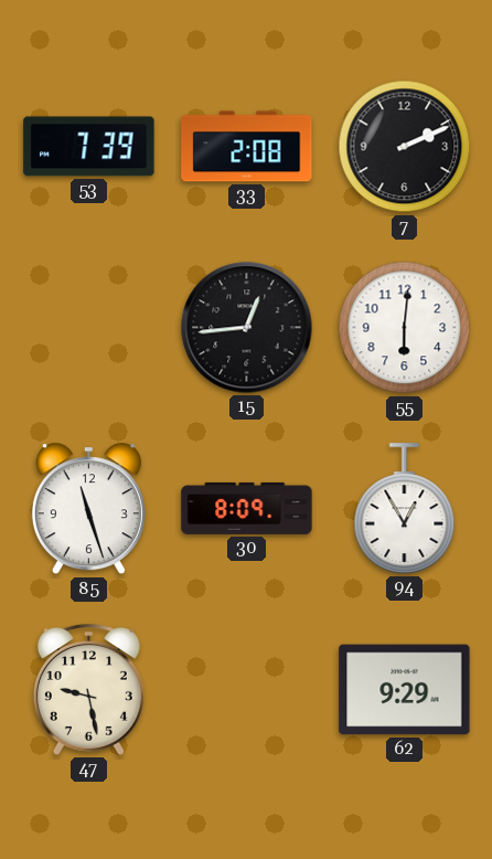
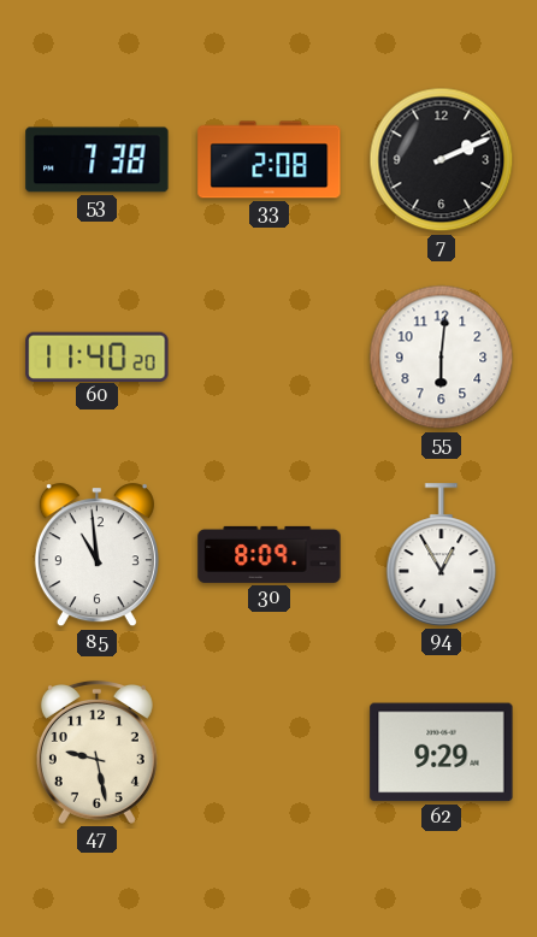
53: 7:39 -> 7:38 (98, 160)
60: none -> 11:40 (98, 356)
15: 12:44 -> none (247, 328)
85: 11:27 -> 10:59 (96, 555)
